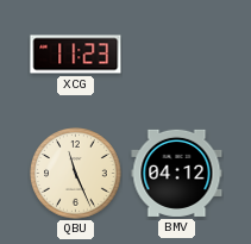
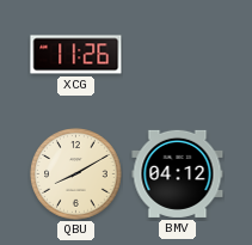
XCG: 11:23 -> 11:26 (76, 55)
QBU: 11:26 -> 8:10 (76, 174)
